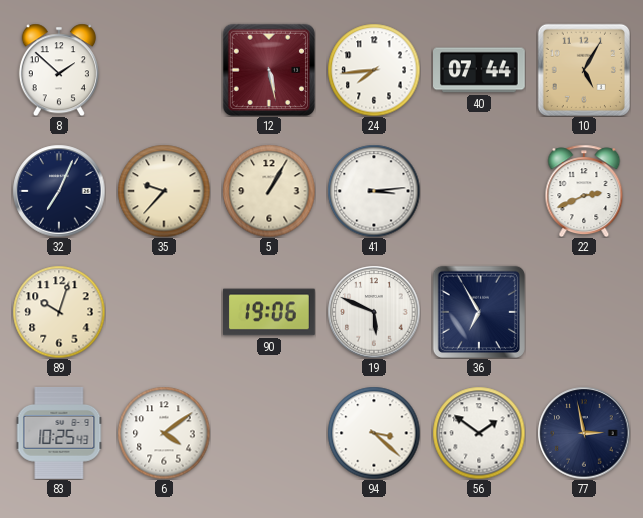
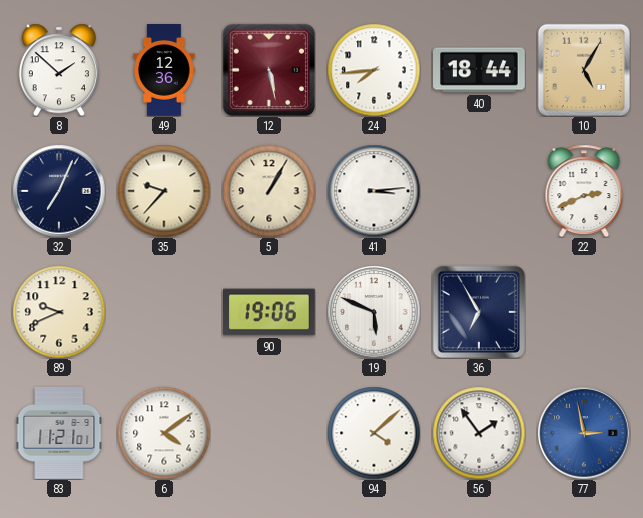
49: none -> 12:36 (164, 70)
40: 07:44 -> 18:44 (480, 70)
89: 10:03 -> 9:41 (59, 312)
83: 10:25 -> 11:21 (59, 433)
94: 3:22 -> 4:08 (374, 433)
56: 1:51 -> 1:54 (479, 433)
77 dial: navy -> blue (584, 433)
